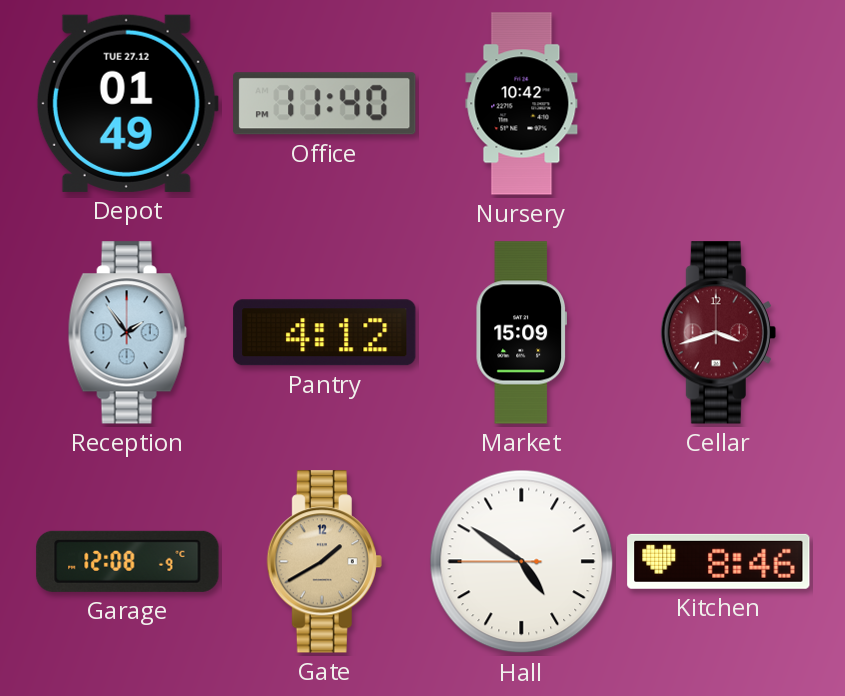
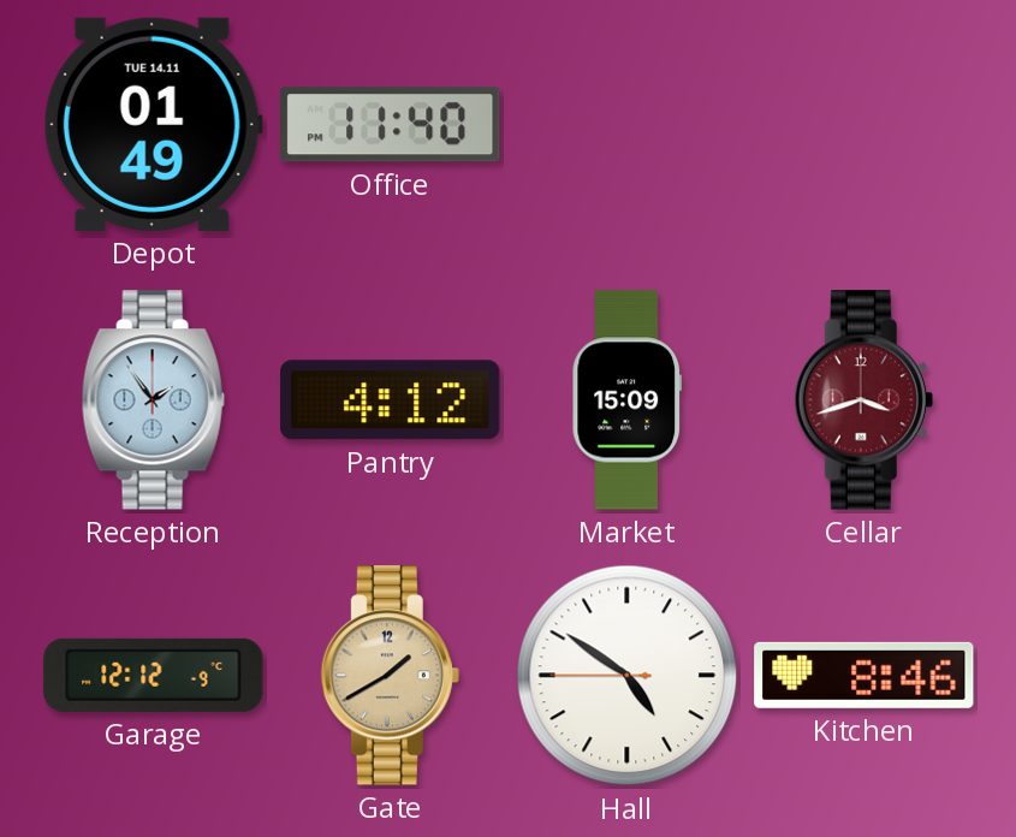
Depot date: TUE 27.12 -> TUE 14.11 (153, 124)
Nursery: 10:42 -> none (522, 104)
Garage: 12:08 -> 12:12 (154, 675)
